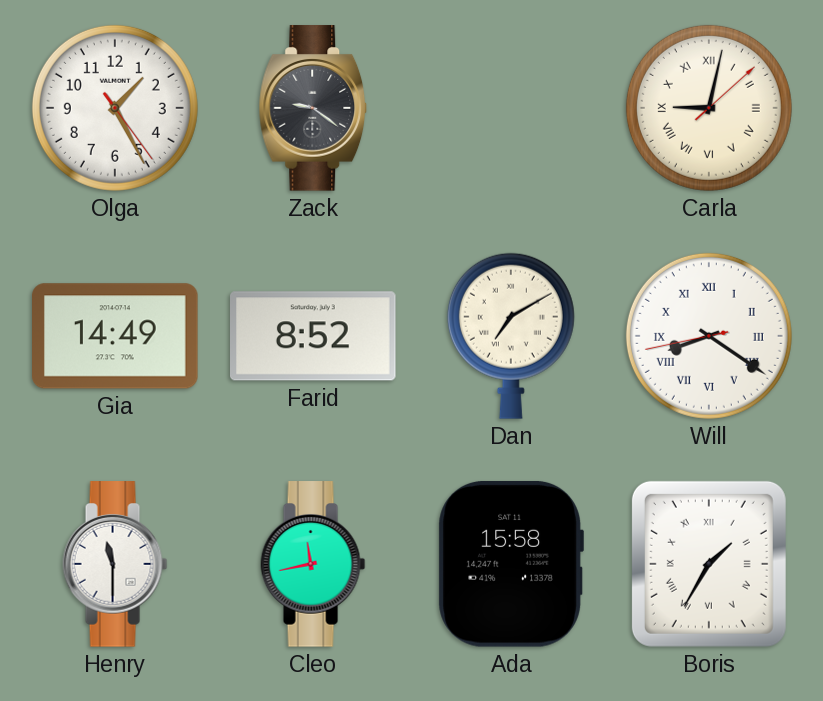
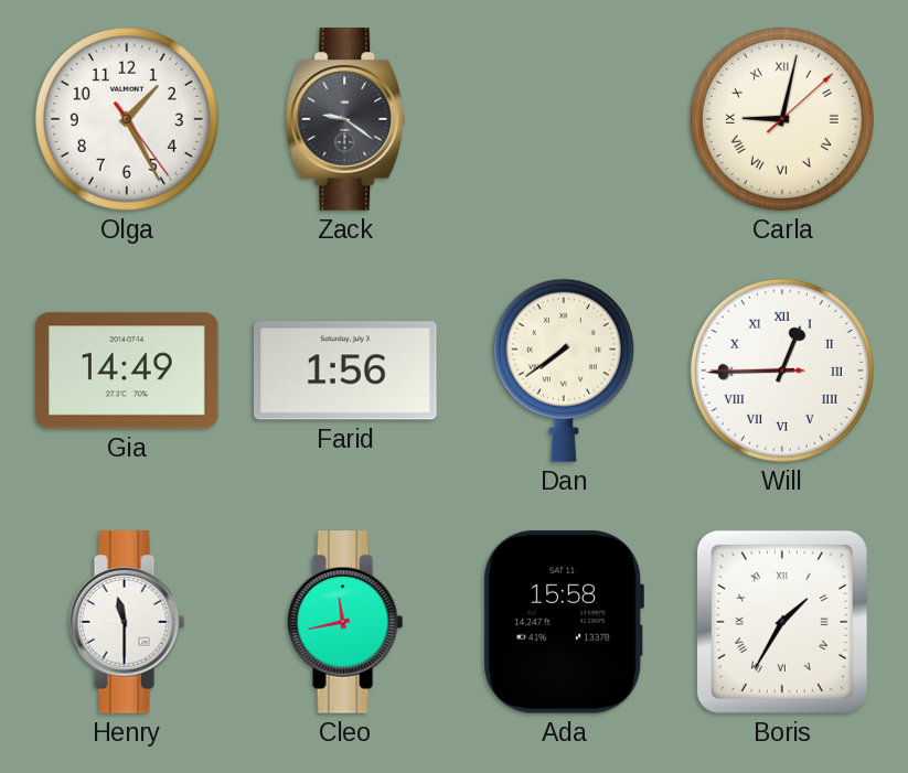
Farid: 8:52 -> 1:56 (346, 371)
Dan: 7:10 -> 7:39 (564, 371)
Will: 8:20 -> 12:44 (782, 371)
